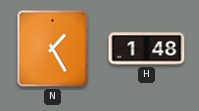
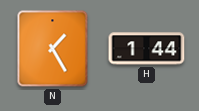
H: 1:48 -> 1:44 (147, 49)
